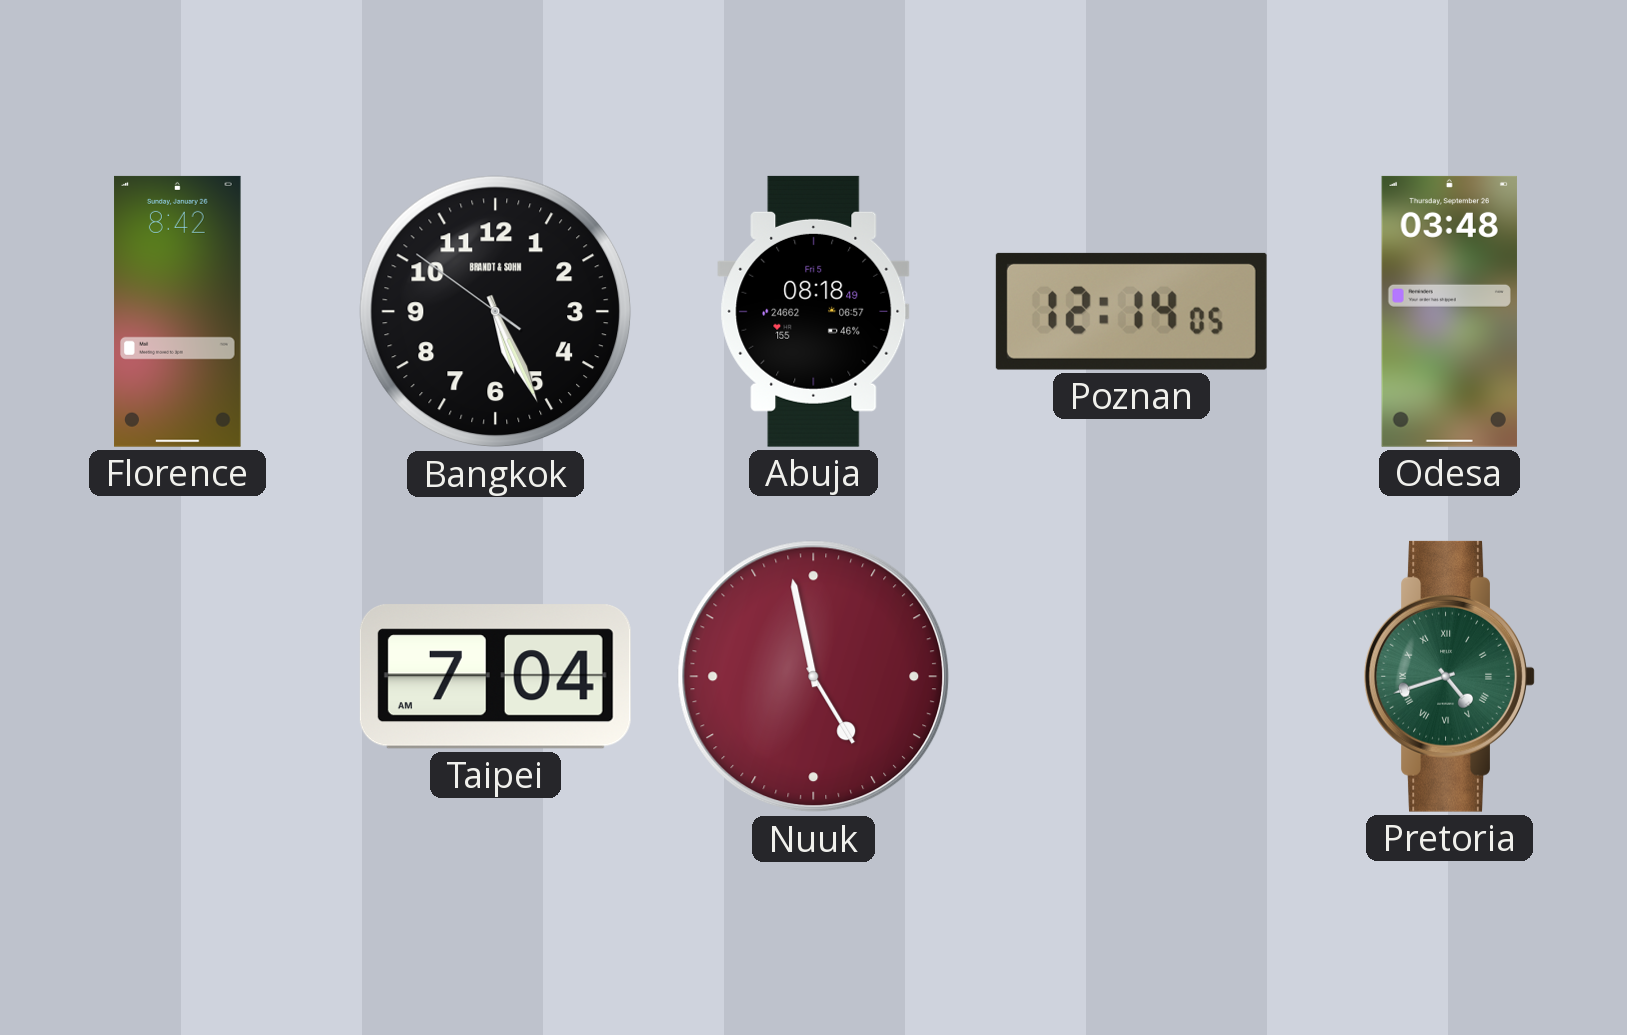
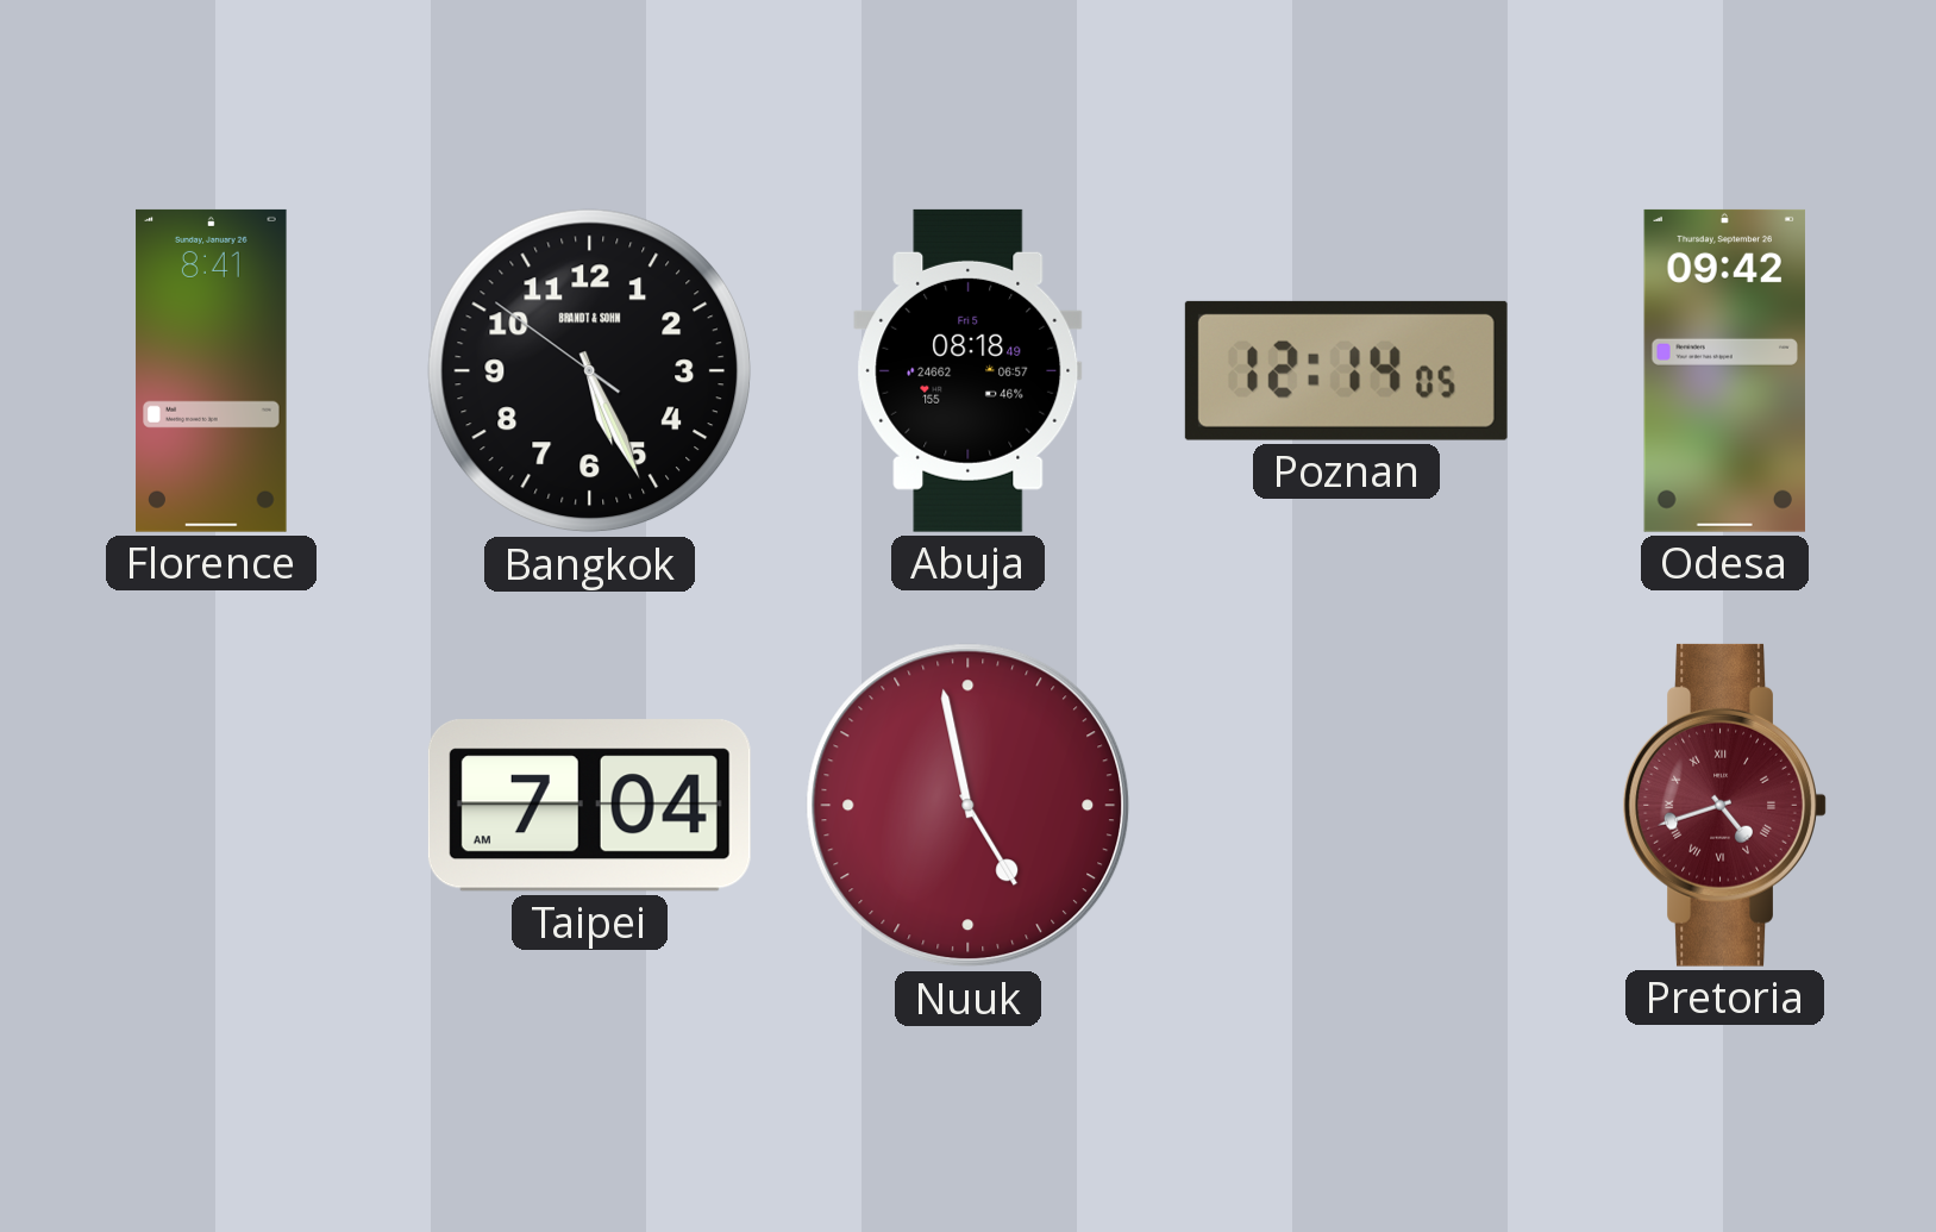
Florence: 8:42 -> 8:41 (212, 370)
Odesa: 03:48 -> 09:42 (1724, 370)
Pretoria dial: green -> burgundy (1724, 805)
